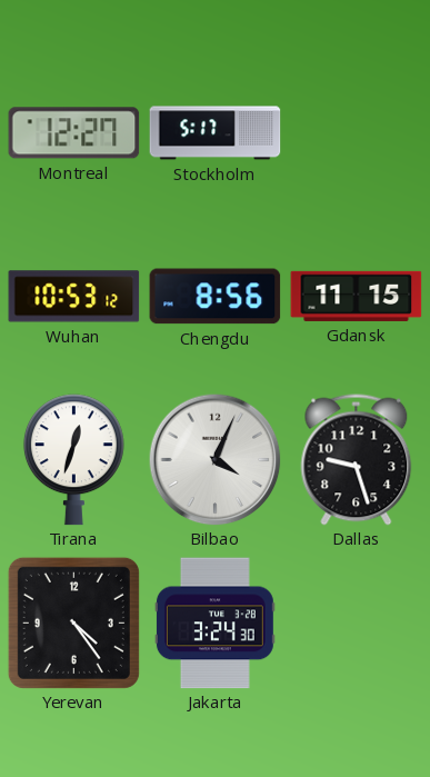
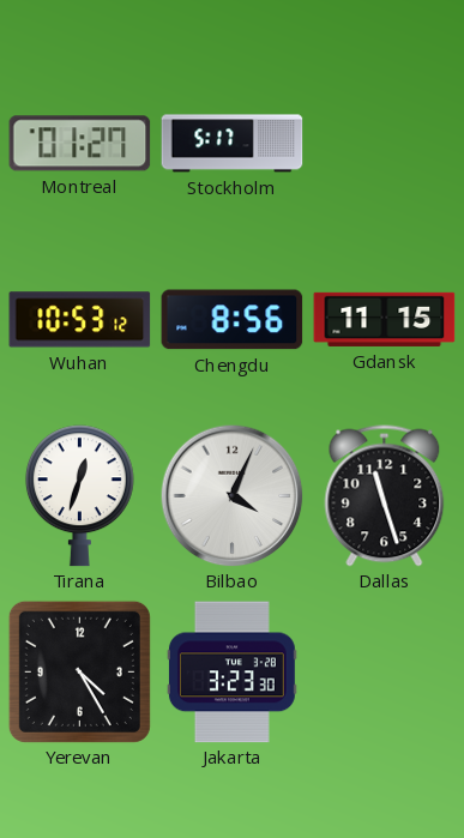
Montreal: 12:27 -> 01:27 (80, 144)
Dallas: 9:27 -> 11:27 (385, 496)
Yerevan: 4:24 -> 4:25 (79, 671)
Jakarta: 3:24 -> 3:23 (231, 673)
